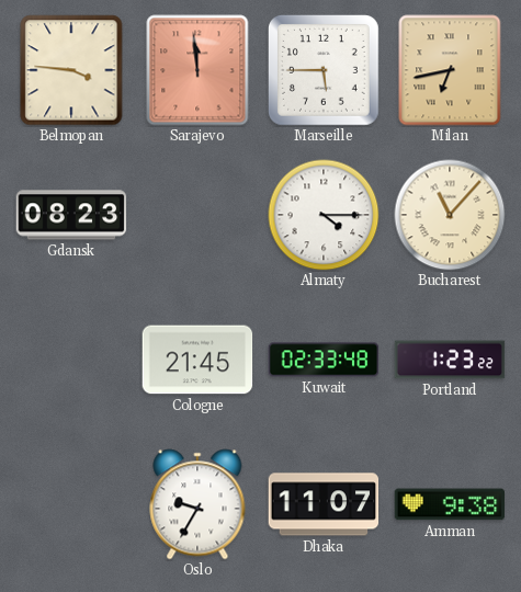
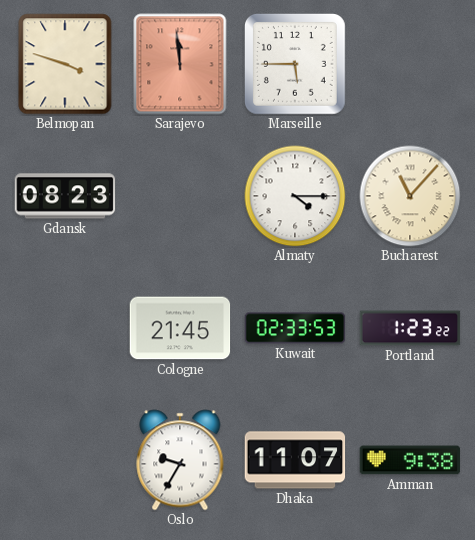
Belmopan: 3:46 -> 3:48 (65, 64)
Milan: 6:43 -> none (450, 70)
Kuwait: 02:33:48 -> 02:33:53 (295, 328)
